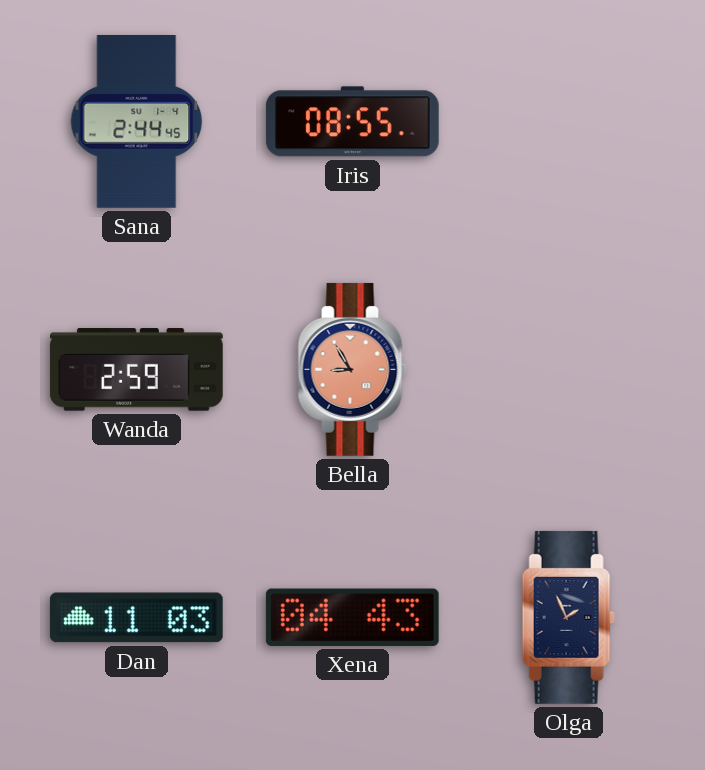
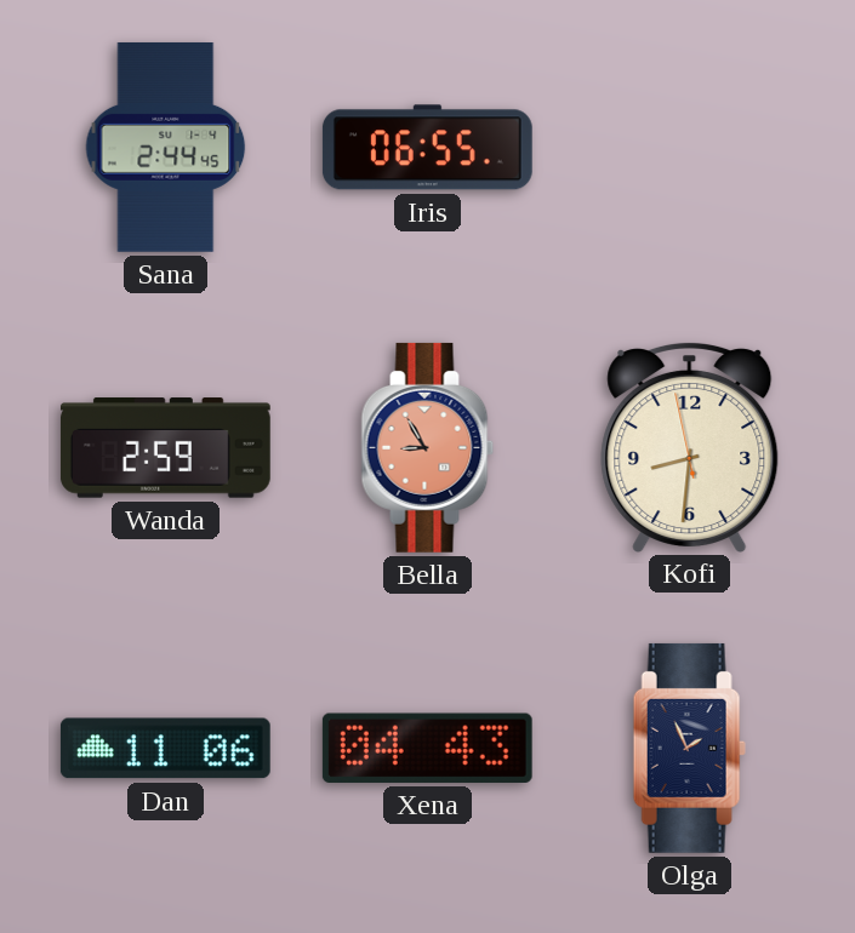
Iris: 08:55 -> 06:55 (427, 148)
Kofi: none -> 8:30 (690, 446)
Dan: 11:03 -> 11:06 (165, 749)
